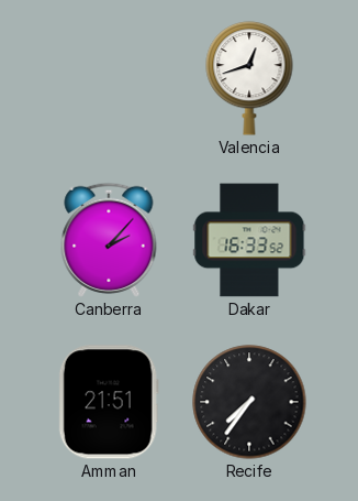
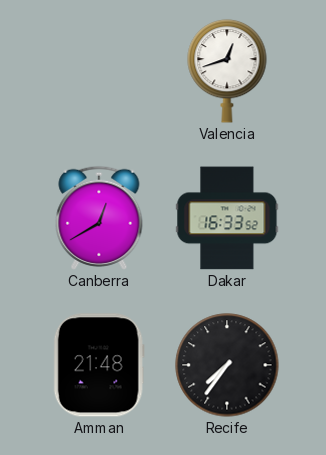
Canberra: 2:07 -> 12:40 (99, 218)
Amman: 21:51 -> 21:48 (99, 365)
